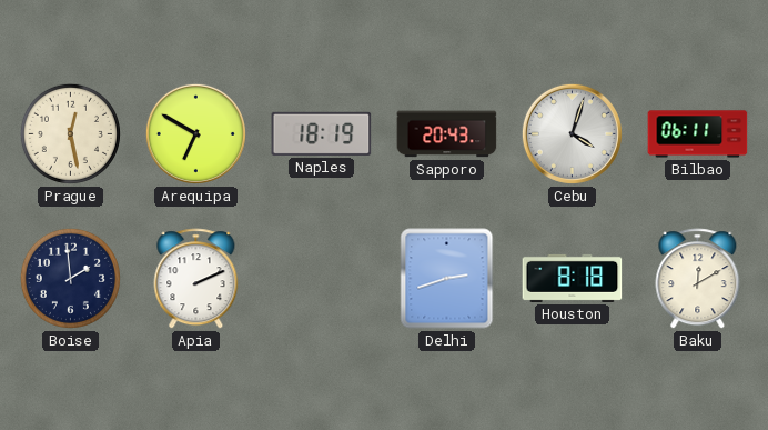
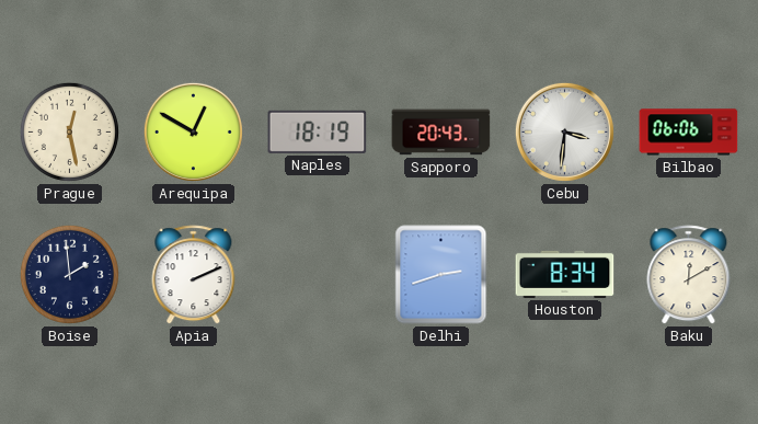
Arequipa: 6:50 -> 12:50 (193, 131)
Cebu: 4:03 -> 3:31 (564, 131)
Bilbao: 06:11 -> 06:06 (689, 133)
Houston: 8:18 -> 8:34 (565, 274)
